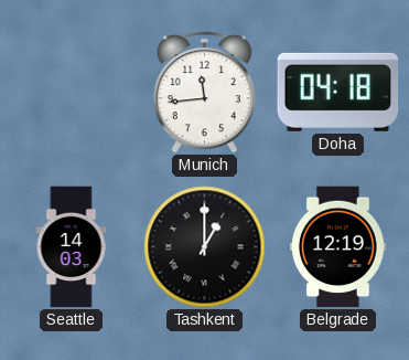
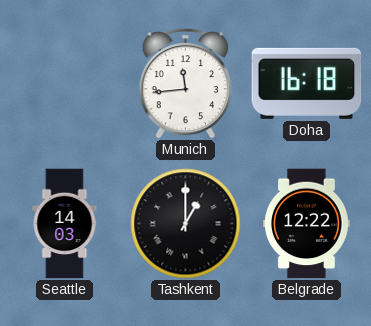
Doha: 04:18 -> 16:18 (307, 83)
Belgrade: 12:19 -> 12:22 (307, 224)
